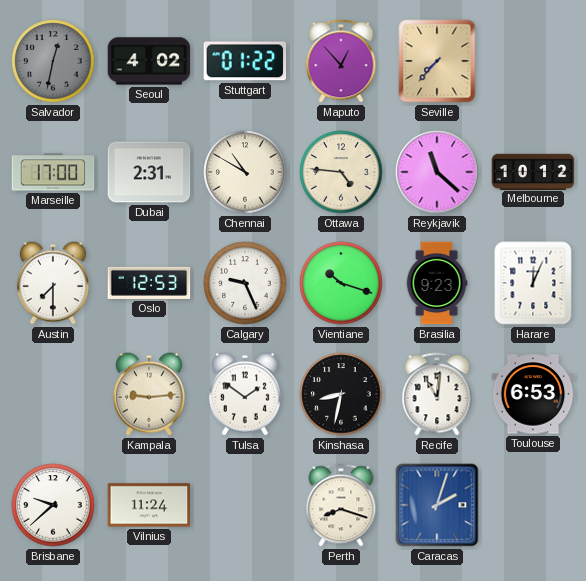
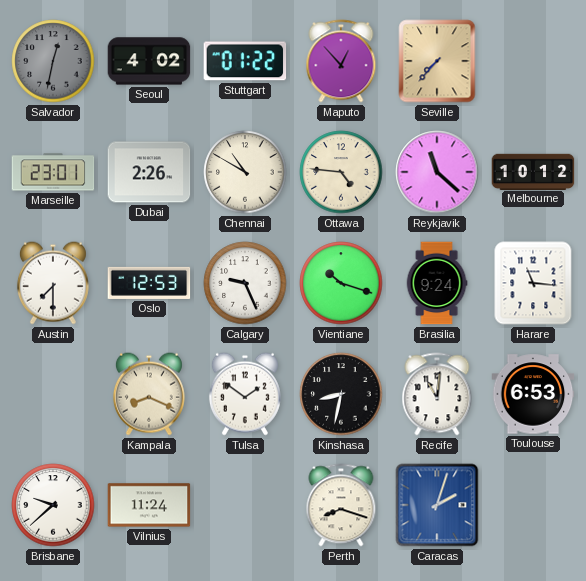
Marseille: 17:00 -> 23:01 (53, 172)
Dubai: 2:31 -> 2:26 (149, 172)
Brasilia: 9:23 -> 9:24 (437, 283)
Harare: 12:04 -> 11:16 (533, 283)
Kampala: 9:14 -> 8:19 (149, 394)
